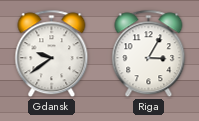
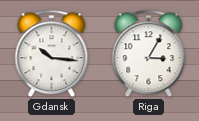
Gdansk: 9:39 -> 10:16 (52, 54)
